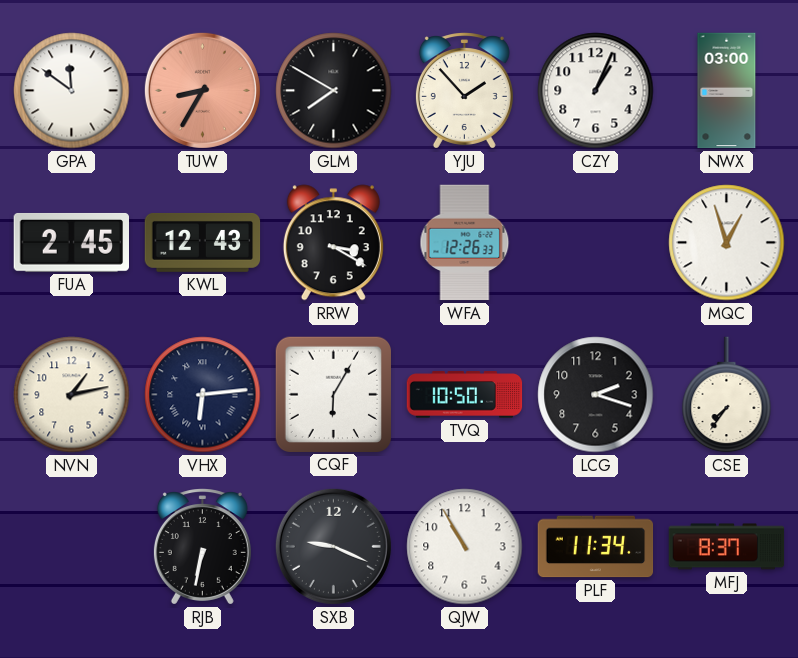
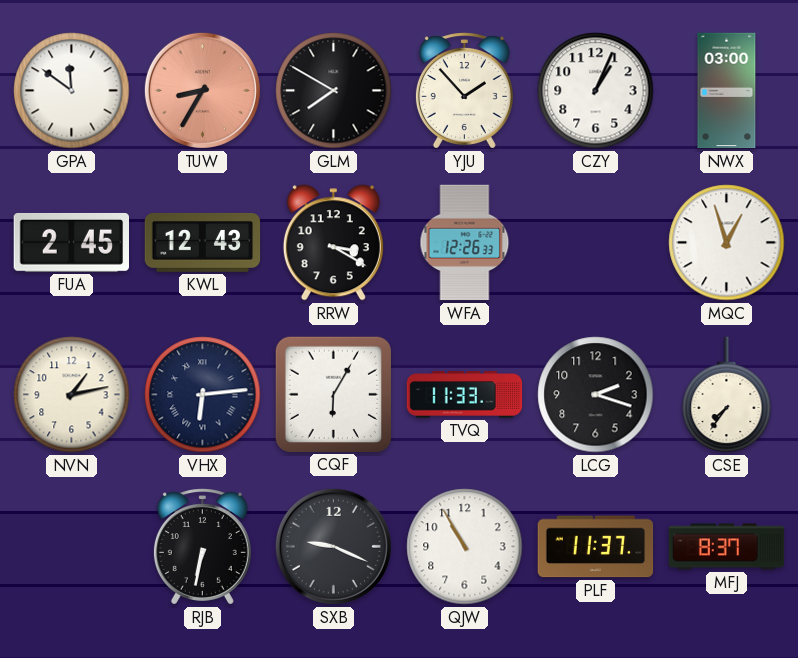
TVQ: 10:50 -> 11:33 (465, 395)
PLF: 11:34 -> 11:37 (596, 547)
